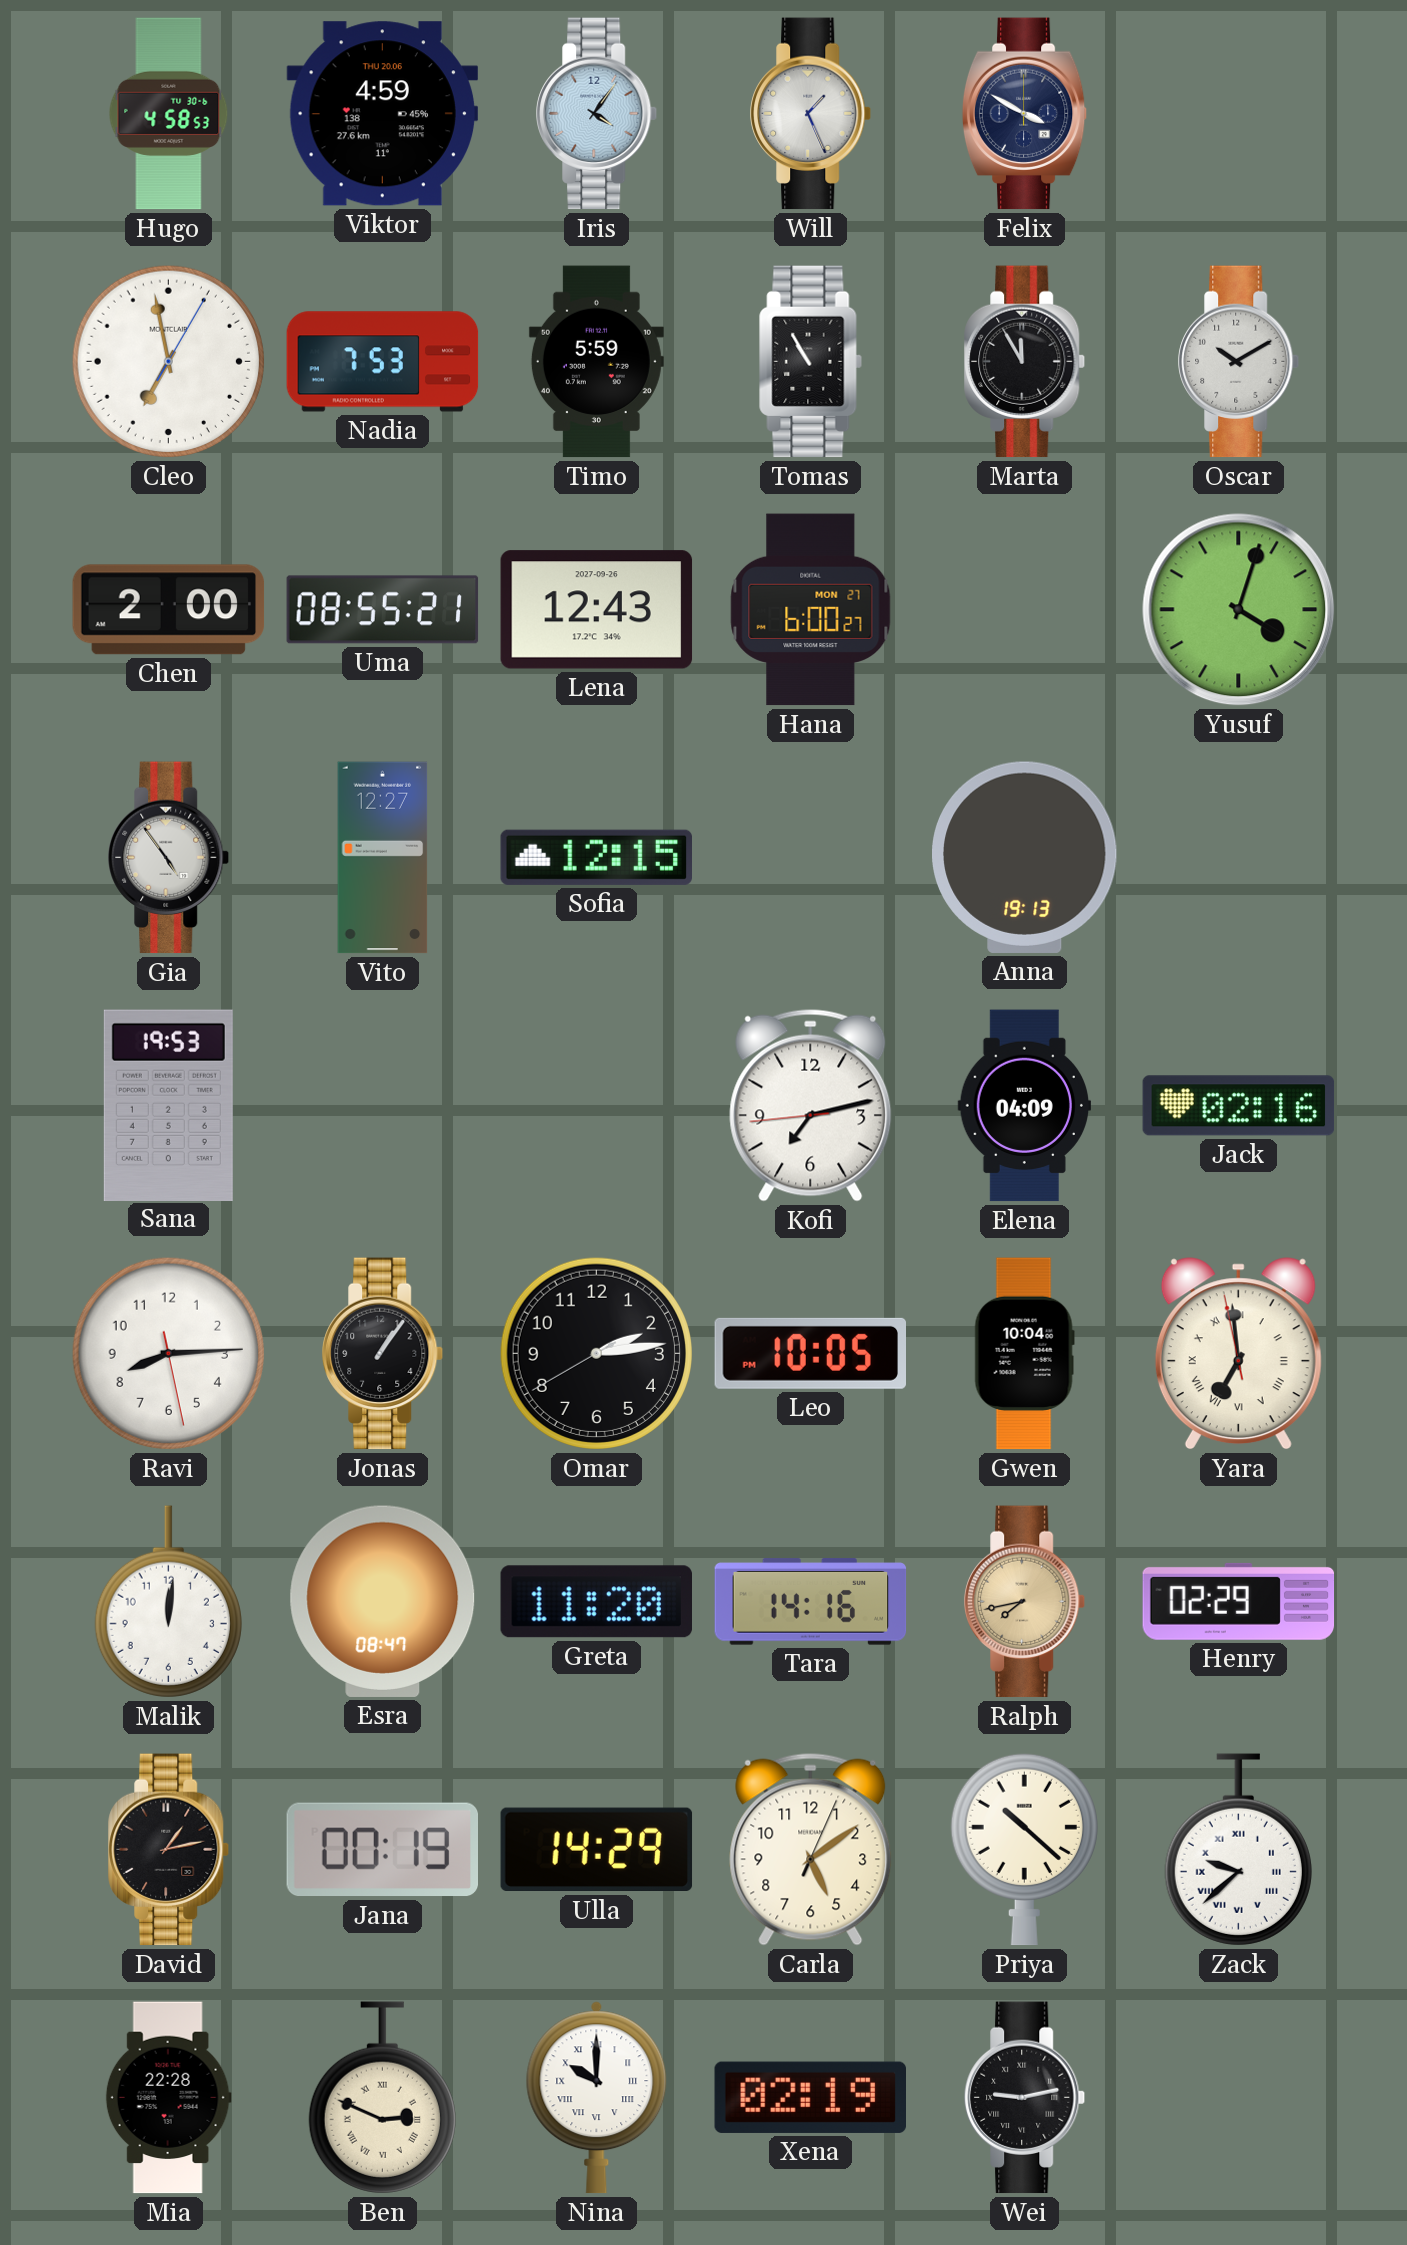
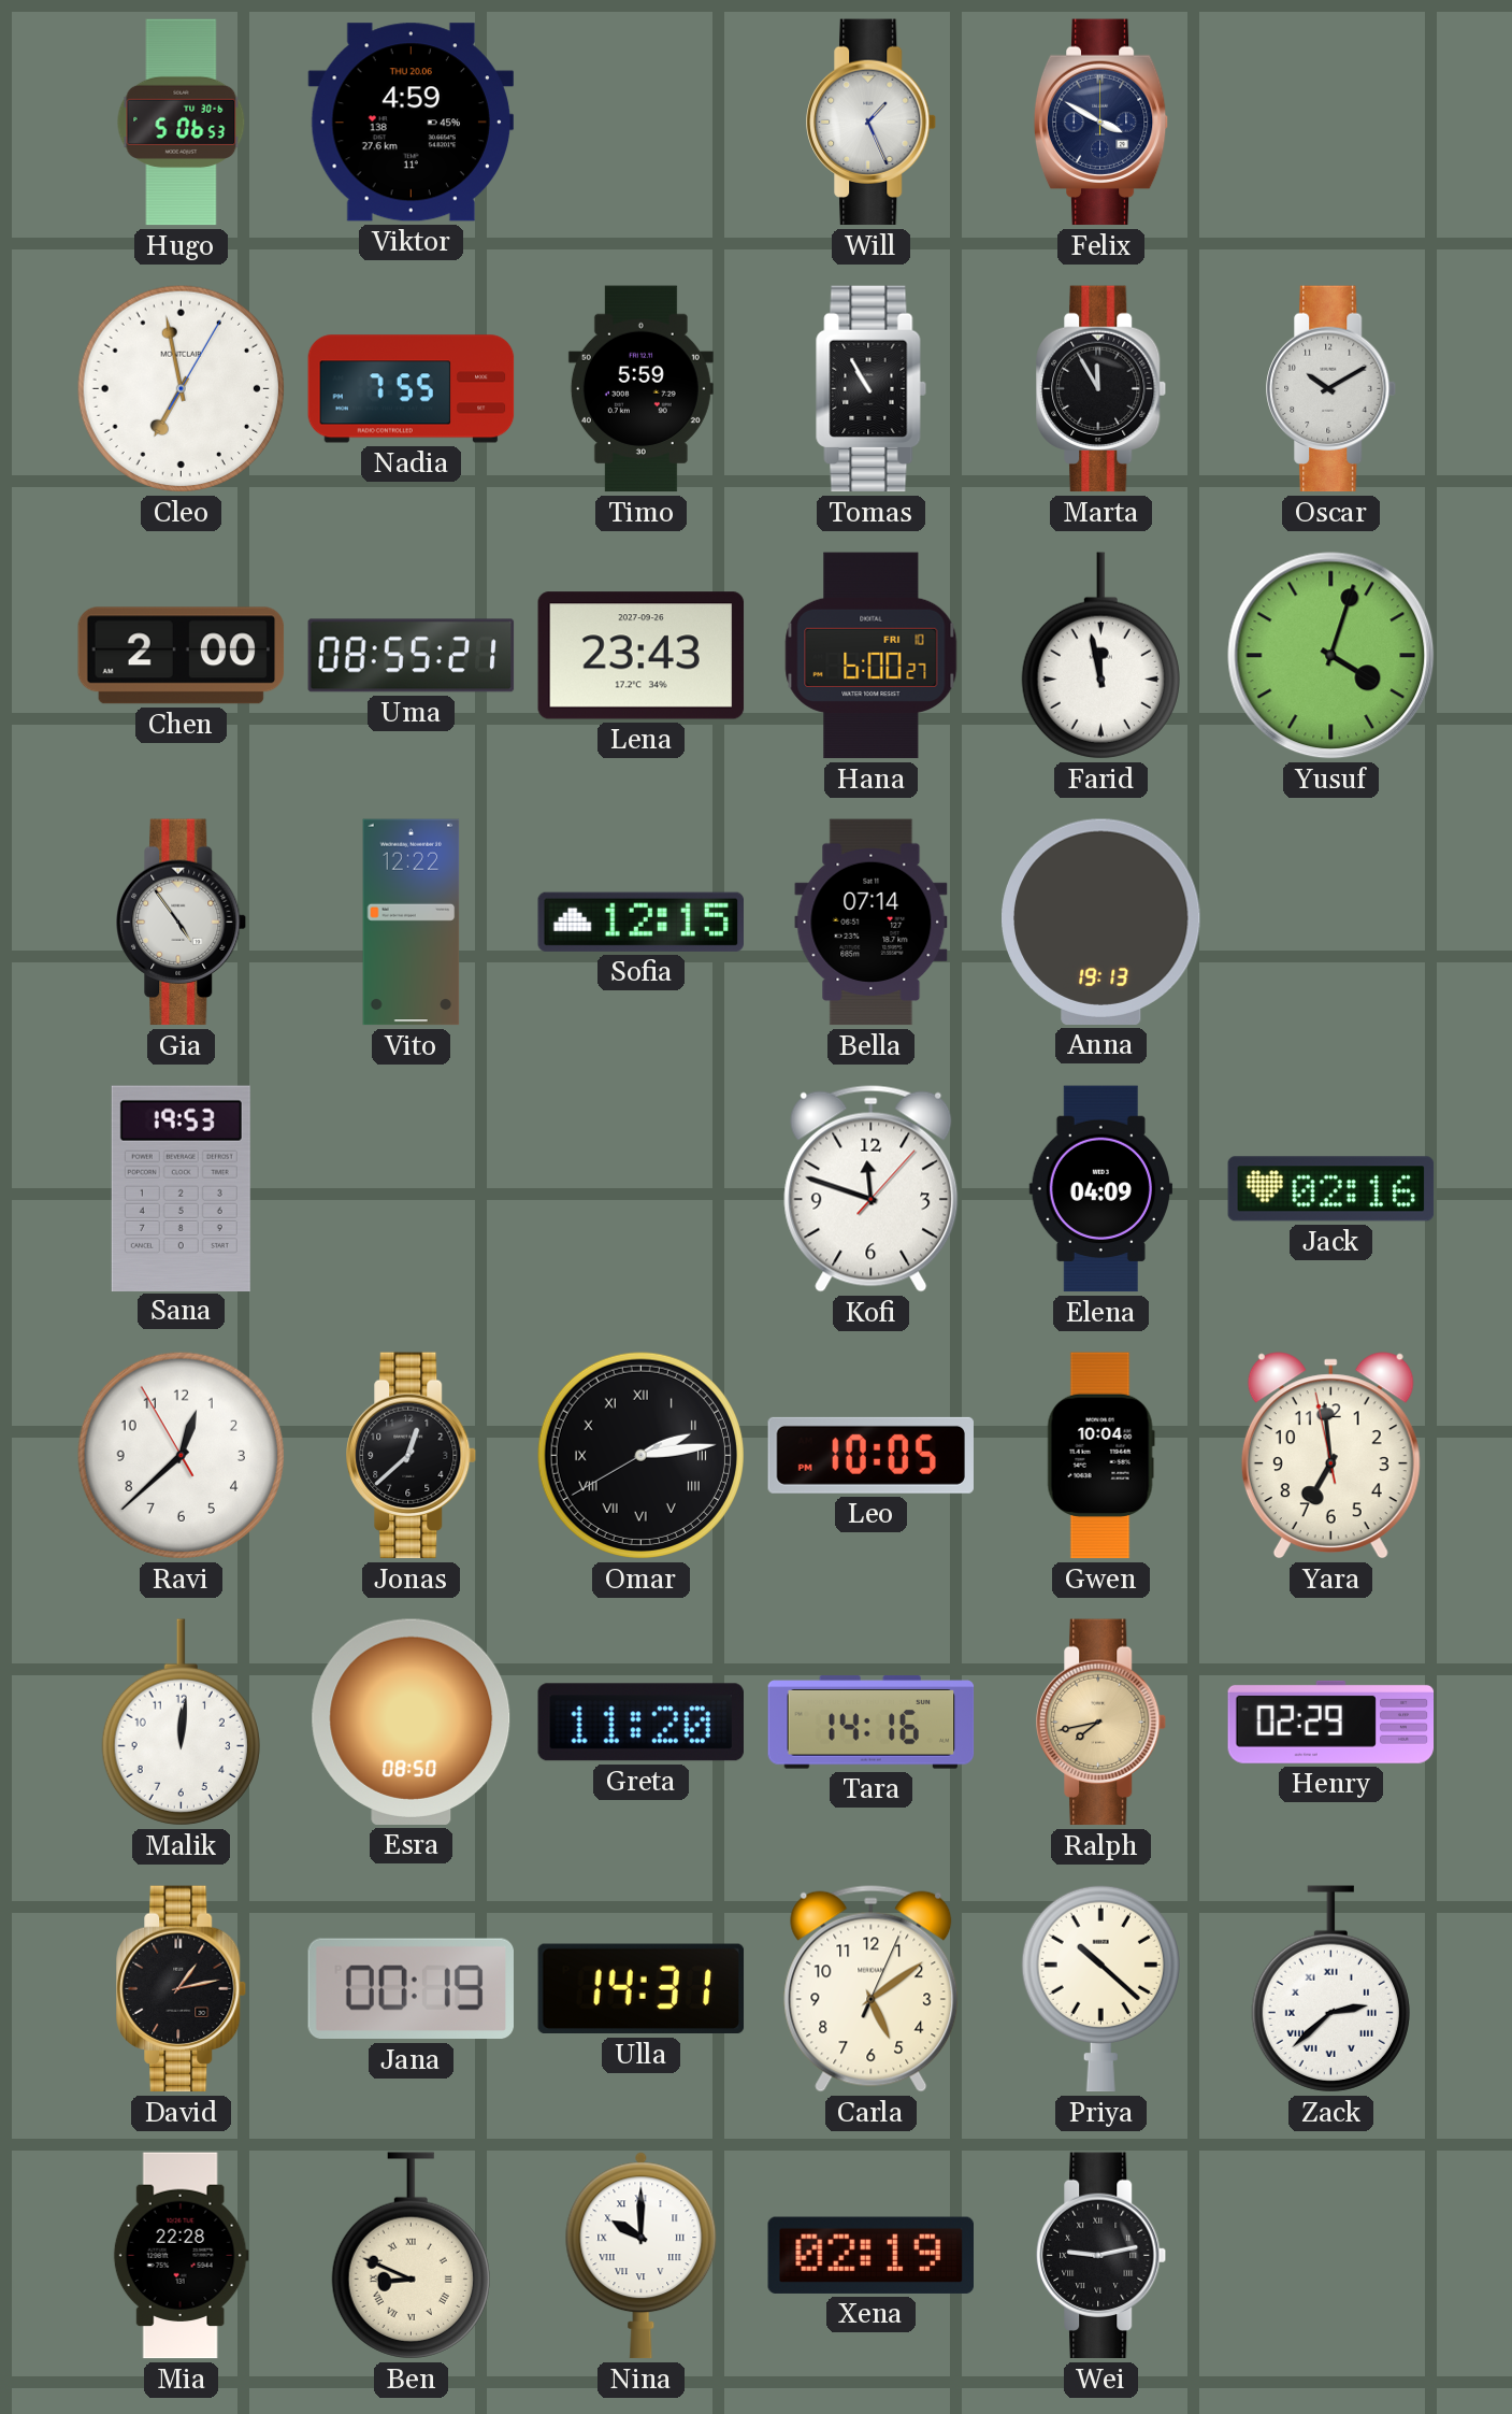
Hugo: 4:58 -> 5:06 (182, 123)
Iris: 4:06 -> none (597, 114)
Nadia: 7:53 -> 7:55 (412, 389)
Lena: 12:43 -> 23:43 (642, 656)
Hana date: MON 27 -> FRI 10 (872, 656)
Farid: none -> 11:58 (1100, 656)
Vito: 12:27 -> 12:22 (412, 923)
Bella: none -> 07:14 (872, 923)
Kofi: 7:12 -> 11:48 (872, 1188)
Ravi: 8:14 -> 12:37 (181, 1455)
Jonas: 1:06 -> 12:38 (412, 1456)
Omar numerals: Arabic -> Roman (640, 1455)
Yara numerals: Roman -> Arabic (1330, 1456)
Esra: 08:47 -> 08:50 (412, 1722)
Ulla: 14:29 -> 14:31 (642, 1989)
Zack: 9:38 -> 2:38 (1330, 1989)
Ben: 2:49 -> 8:49 (411, 2256)
